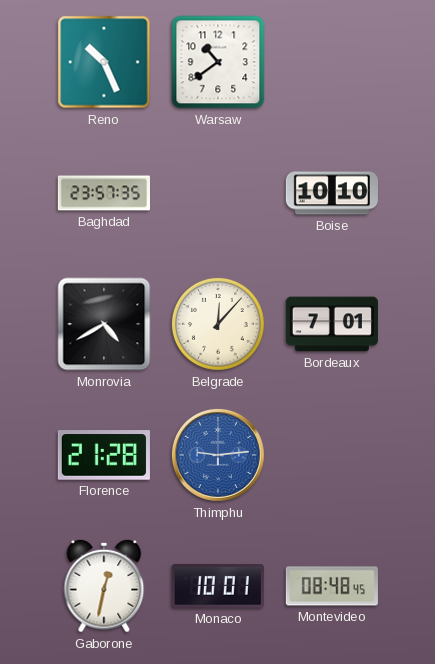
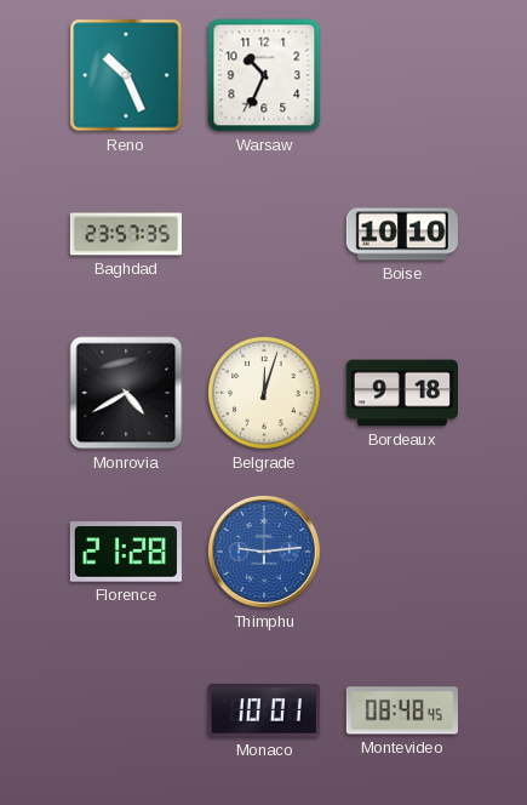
Warsaw: 10:39 -> 10:34 (264, 75)
Belgrade: 12:07 -> 12:03 (264, 393)
Bordeaux: 7:01 -> 9:18 (402, 393)
Gaborone: 12:32 -> none (104, 586)
